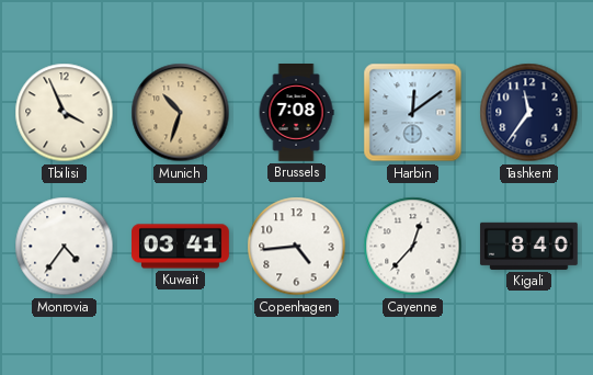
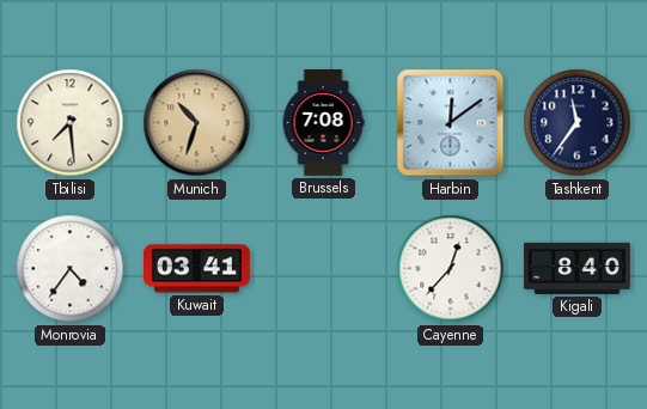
Tbilisi: 3:56 -> 7:29 (71, 123)
Copenhagen: 4:44 -> none (297, 247)
